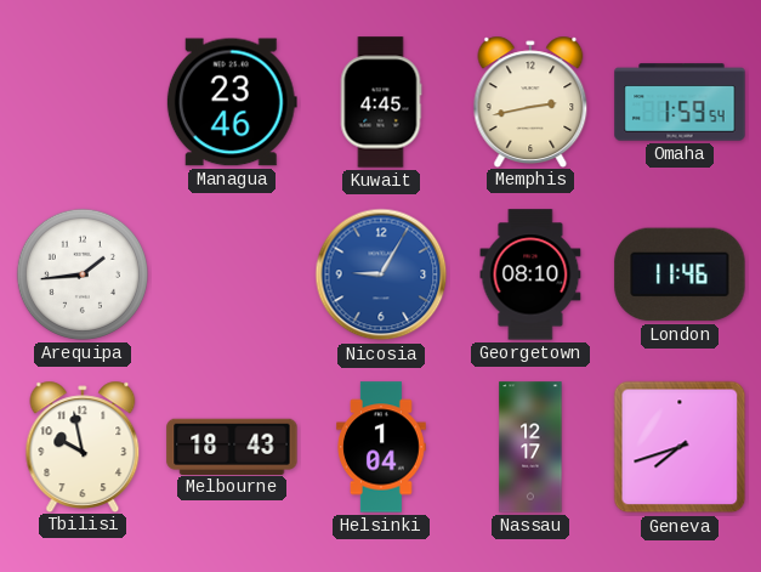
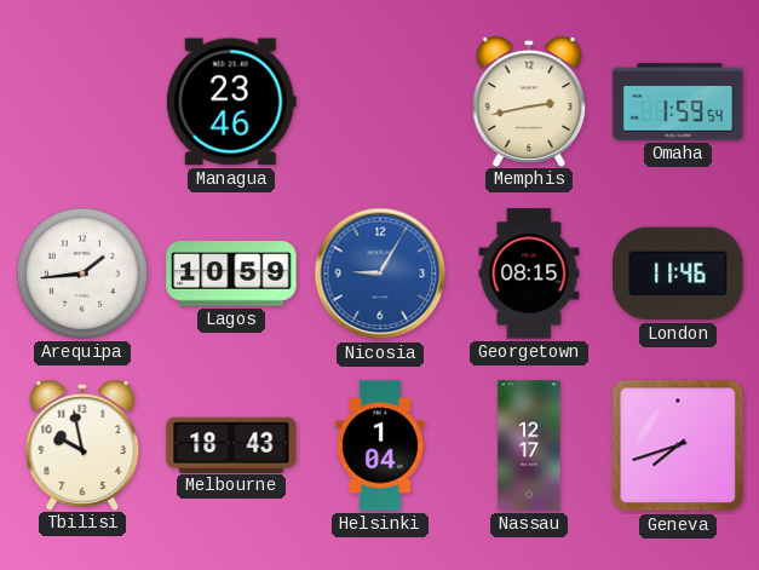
Kuwait: 4:45 -> none (381, 102)
Lagos: none -> 10:59 (231, 274)
Georgetown: 08:10 -> 08:15 (529, 274)
